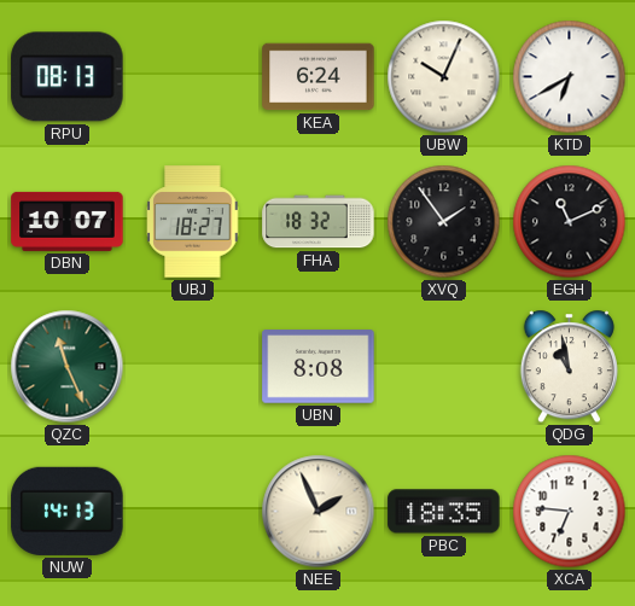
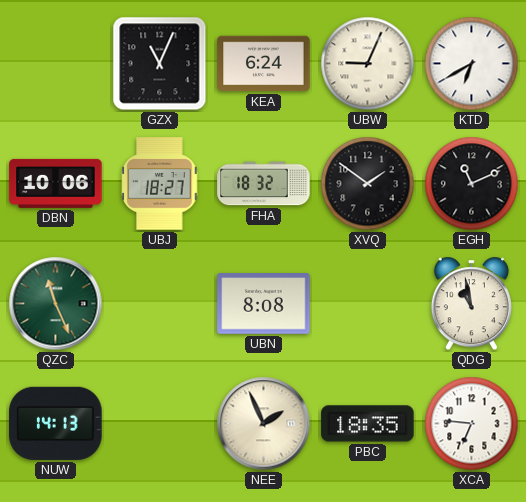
RPU: 08:13 -> none (68, 77)
GZX: none -> 11:04 (160, 64)
UBW: 10:04 -> 9:04 (368, 64)
DBN: 10:07 -> 10:06 (56, 183)
XVQ: 1:54 -> 1:51 (368, 184)
